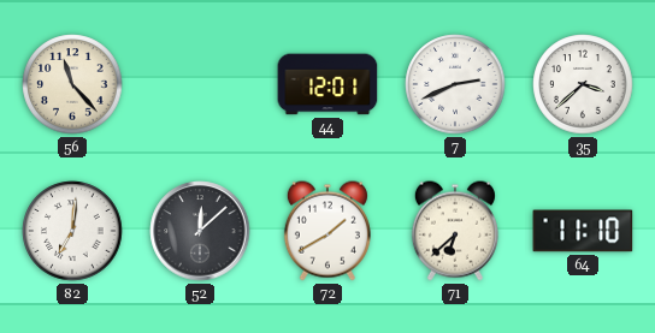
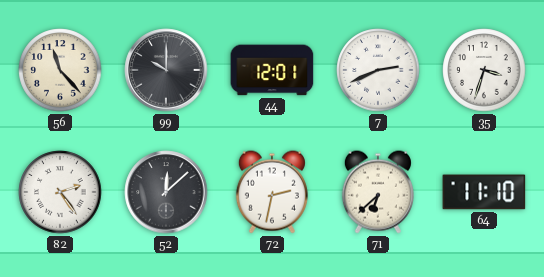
99: none -> 10:00 (166, 70)
35: 3:38 -> 3:33 (484, 70)
82: 7:01 -> 2:24 (60, 192)
72: 1:40 -> 2:32 (272, 192)
